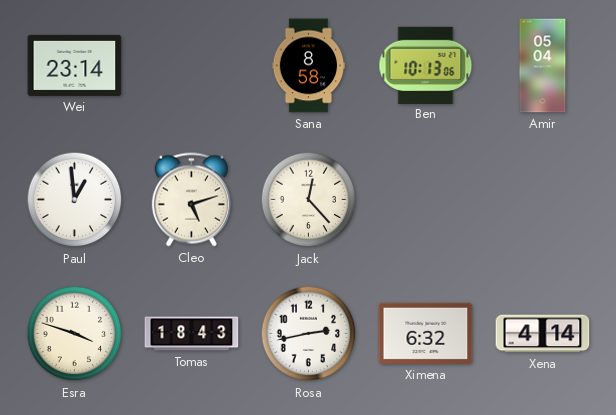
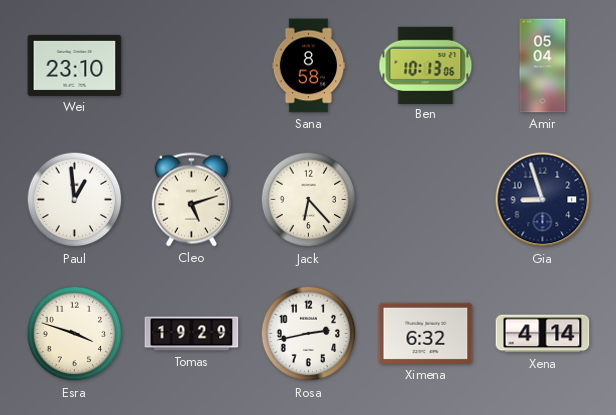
Wei: 23:14 -> 23:10 (75, 65)
Jack: 12:23 -> 6:23 (309, 200)
Gia: none -> 8:57 (543, 200)
Tomas: 18:43 -> 19:29 (192, 334)
